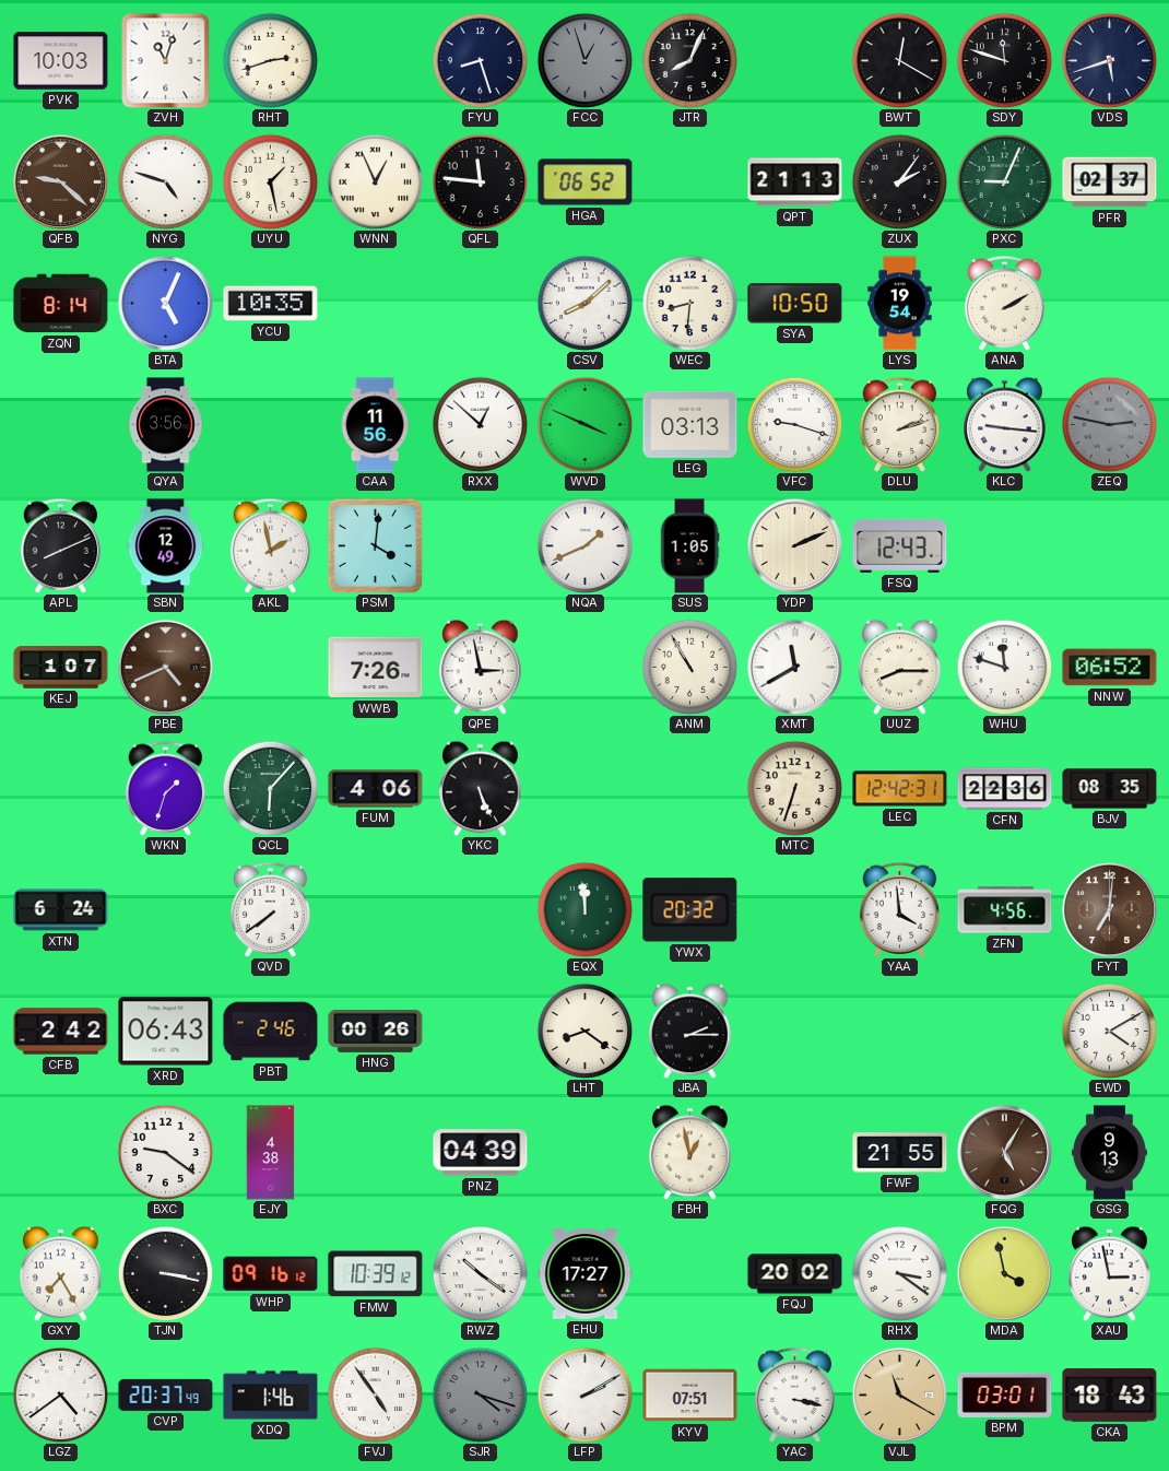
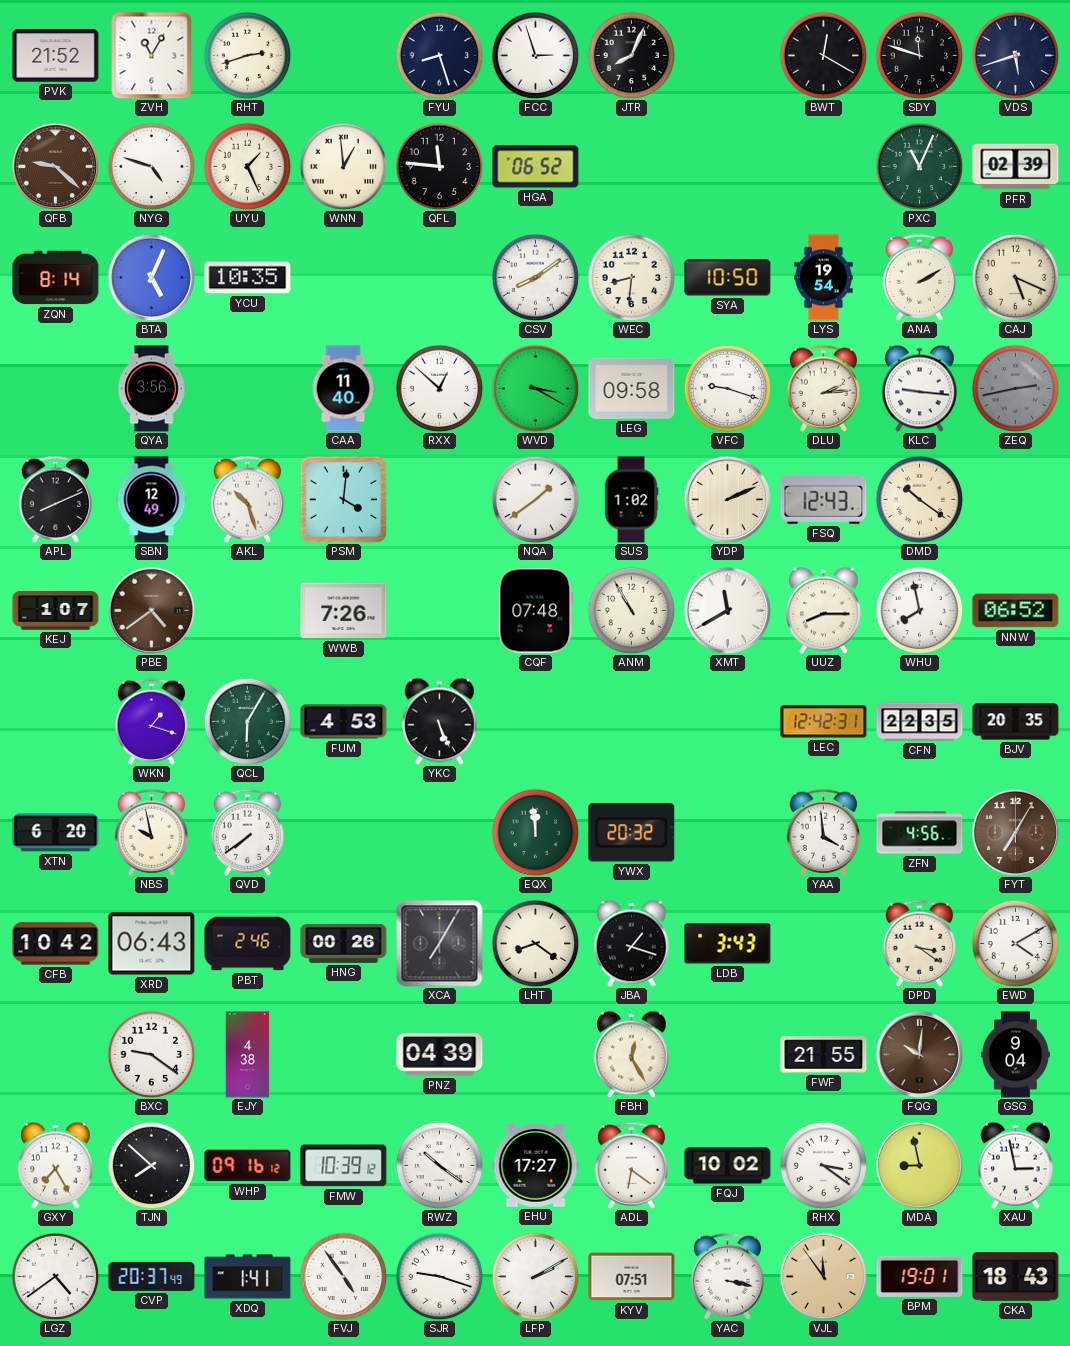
PVK: 10:03 -> 21:52 (56, 56)
ZVH: 11:03 -> 11:05 (152, 55)
FCC: 12:57 -> 2:57 (535, 55)
FCC dial: grey -> white (535, 55)
UYU: 1:28 -> 1:26 (247, 166)
WNN: 12:56 -> 12:59 (343, 166)
QPT: 21:13 -> none (795, 183)
ZUX: 2:06 -> none (899, 181)
PXC: 9:04 -> 11:04 (919, 166)
PFR: 02:37 -> 02:39 (1016, 167)
CSV: 8:08 -> 8:09 (535, 277)
CAJ: none -> 5:19 (1015, 277)
CAA: 11:56 -> 11:40 (343, 389)
WVD: 3:49 -> 3:20 (535, 388)
LEG: 03:13 -> 09:58 (632, 388)
DLU: 2:12 -> 2:14 (824, 388)
ZEQ: 2:47 -> 2:43 (1015, 388)
AKL: 1:58 -> 10:27 (248, 499)
NQA: 1:41 -> 1:39 (535, 499)
SUS: 1:05 -> 1:02 (631, 500)
DMD: none -> 10:21 (919, 499)
PBE: 4:41 -> 4:39 (151, 610)
QPE: 2:58 -> none (481, 667)
CQF: none -> 07:48 (536, 611)
WHU: 11:48 -> 7:58 (919, 610)
WKN: 1:33 -> 1:18 (152, 721)
QCL: 6:07 -> 6:05 (247, 721)
FUM: 4:06 -> 4:53 (344, 722)
MTC: 6:33 -> none (794, 788)
CFN: 22:36 -> 22:35 (920, 722)
BJV: 08:35 -> 20:35 (1016, 722)
XTN: 6:24 -> 6:20 (56, 833)
NBS: none -> 9:58 (152, 832)
FYT: 7:01 -> 7:05 (1015, 832)
CFB: 2:42 -> 10:42 (56, 944)
XCA: none -> 7:05 (440, 944)
JBA: 2:15 -> 1:18 (632, 943)
LDB: none -> 3:43 (728, 944)
DPD: none -> 3:21 (920, 943)
FBH: 12:58 -> 12:25 (632, 1054)
FQG: 5:05 -> 10:01 (919, 1054)
GSG: 9:13 -> 9:04 (1015, 1055)
TJN: 3:17 -> 7:52 (151, 1165)
ADL: none -> 6:21 (632, 1165)
FQJ: 20:02 -> 10:02 (728, 1166)
MDA: 3:58 -> 8:58 (919, 1165)
XDQ: 1:46 -> 1:41 (248, 1277)
SJR: 4:18 -> 9:18 (439, 1276)
SJR dial: grey -> white (439, 1276)
VJL: 11:20 -> 11:54 (823, 1276)
BPM: 03:01 -> 19:01 (920, 1276)
